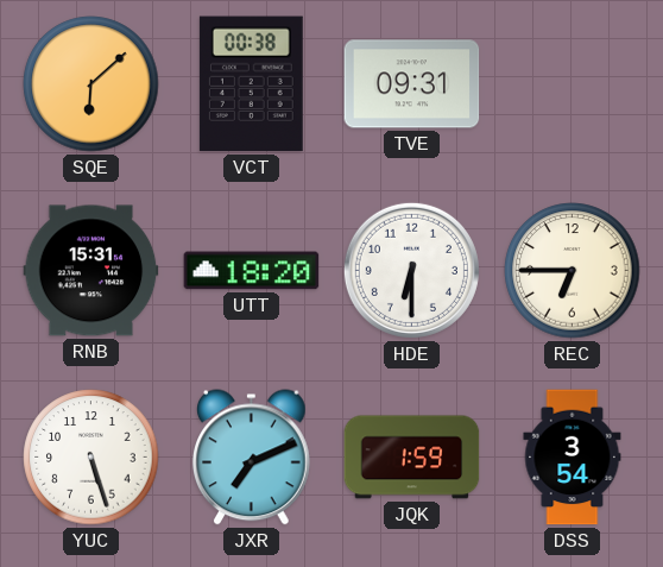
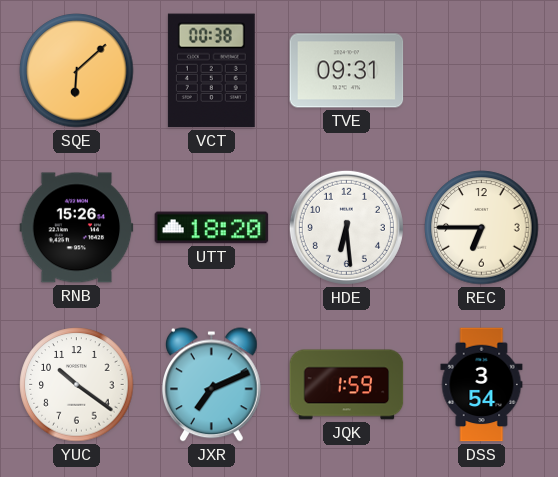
RNB: 15:31 -> 15:26 (77, 228)
HDE: 6:30 -> 6:29 (346, 227)
YUC: 5:27 -> 10:21 (77, 385)
